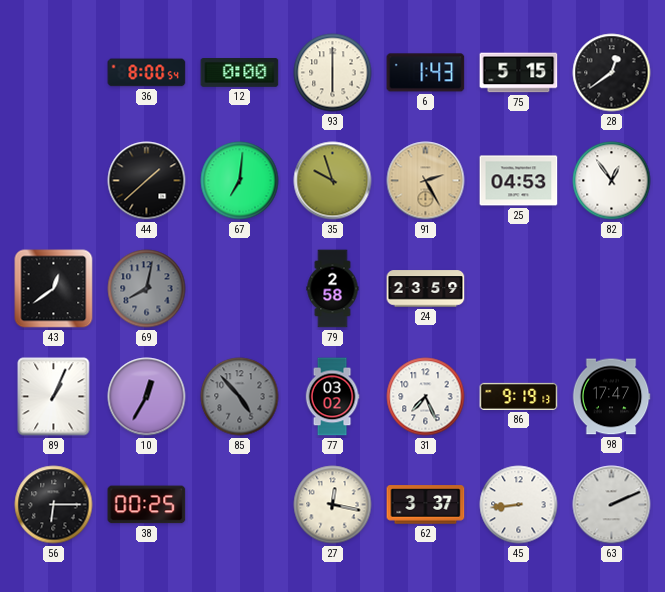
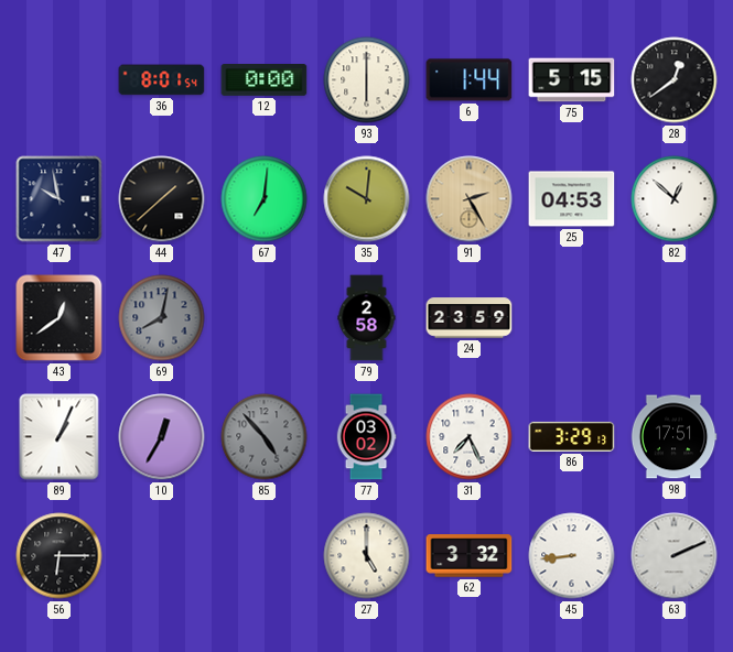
36: 8:00 -> 8:01 (162, 80)
6: 1:43 -> 1:44 (470, 80)
47: none -> 9:58 (60, 199)
35: 9:57 -> 10:01 (367, 199)
82: 12:54 -> 12:52 (675, 199)
86: 9:19 -> 3:29 (572, 436)
98: 17:47 -> 17:51 (673, 437)
38: 00:25 -> none (147, 505)
27: 12:17 -> 5:00 (367, 556)
62: 3:37 -> 3:32 (470, 556)
